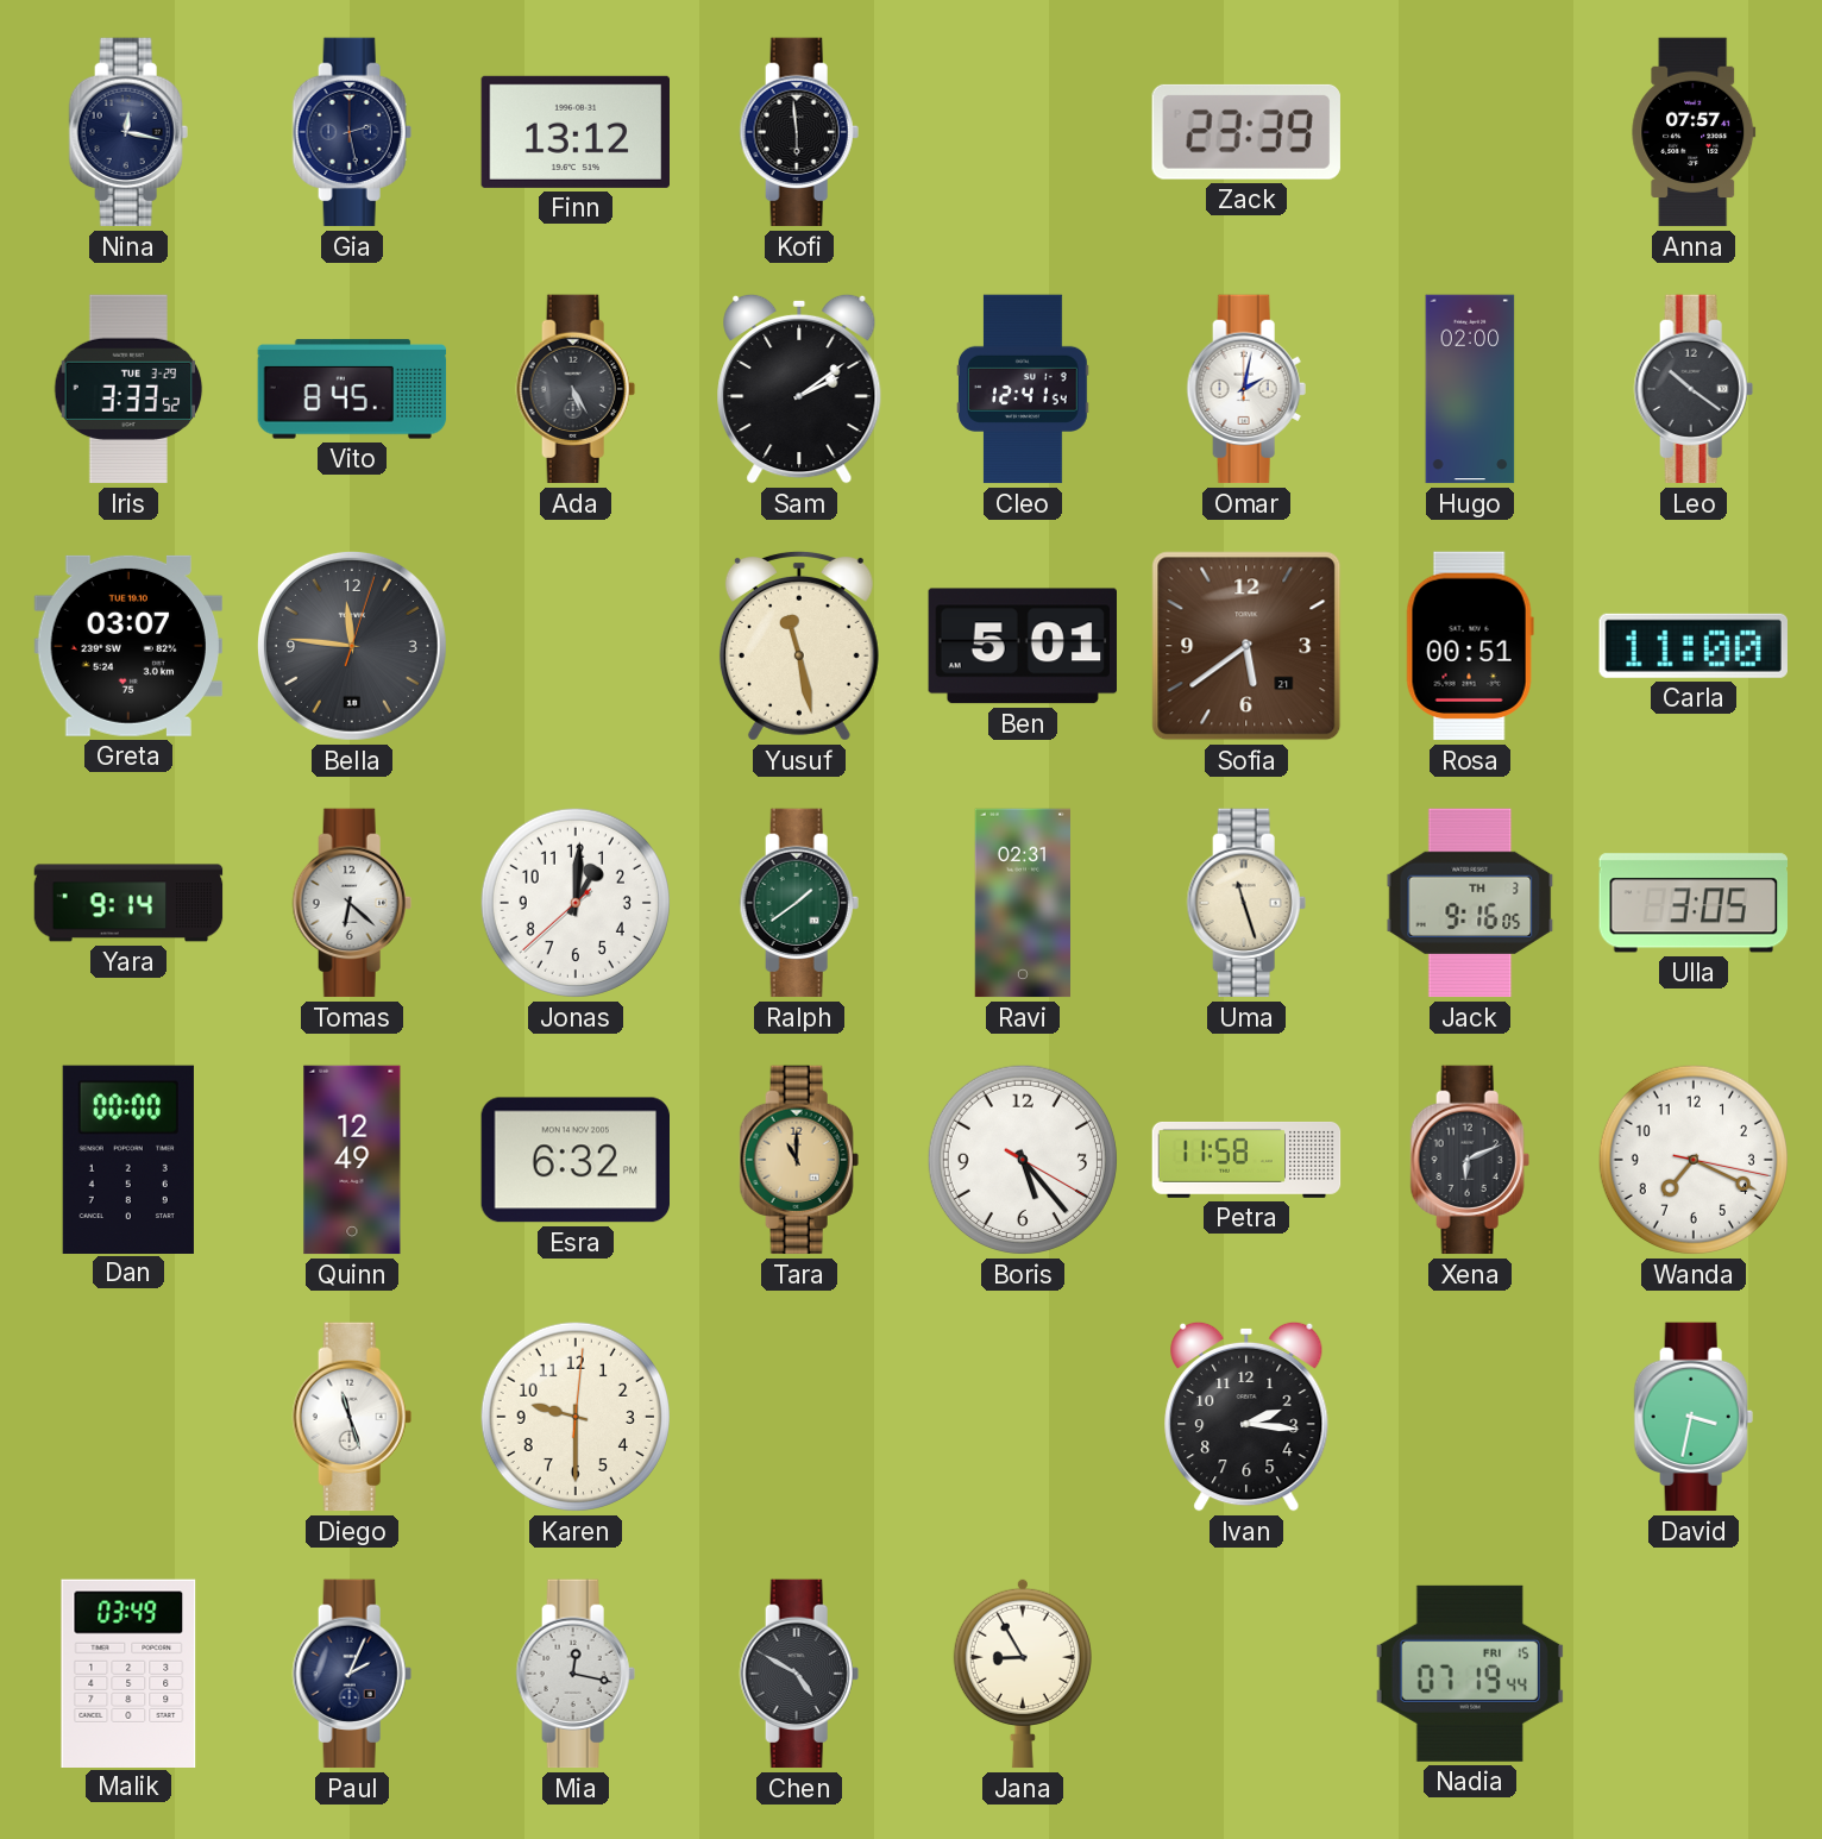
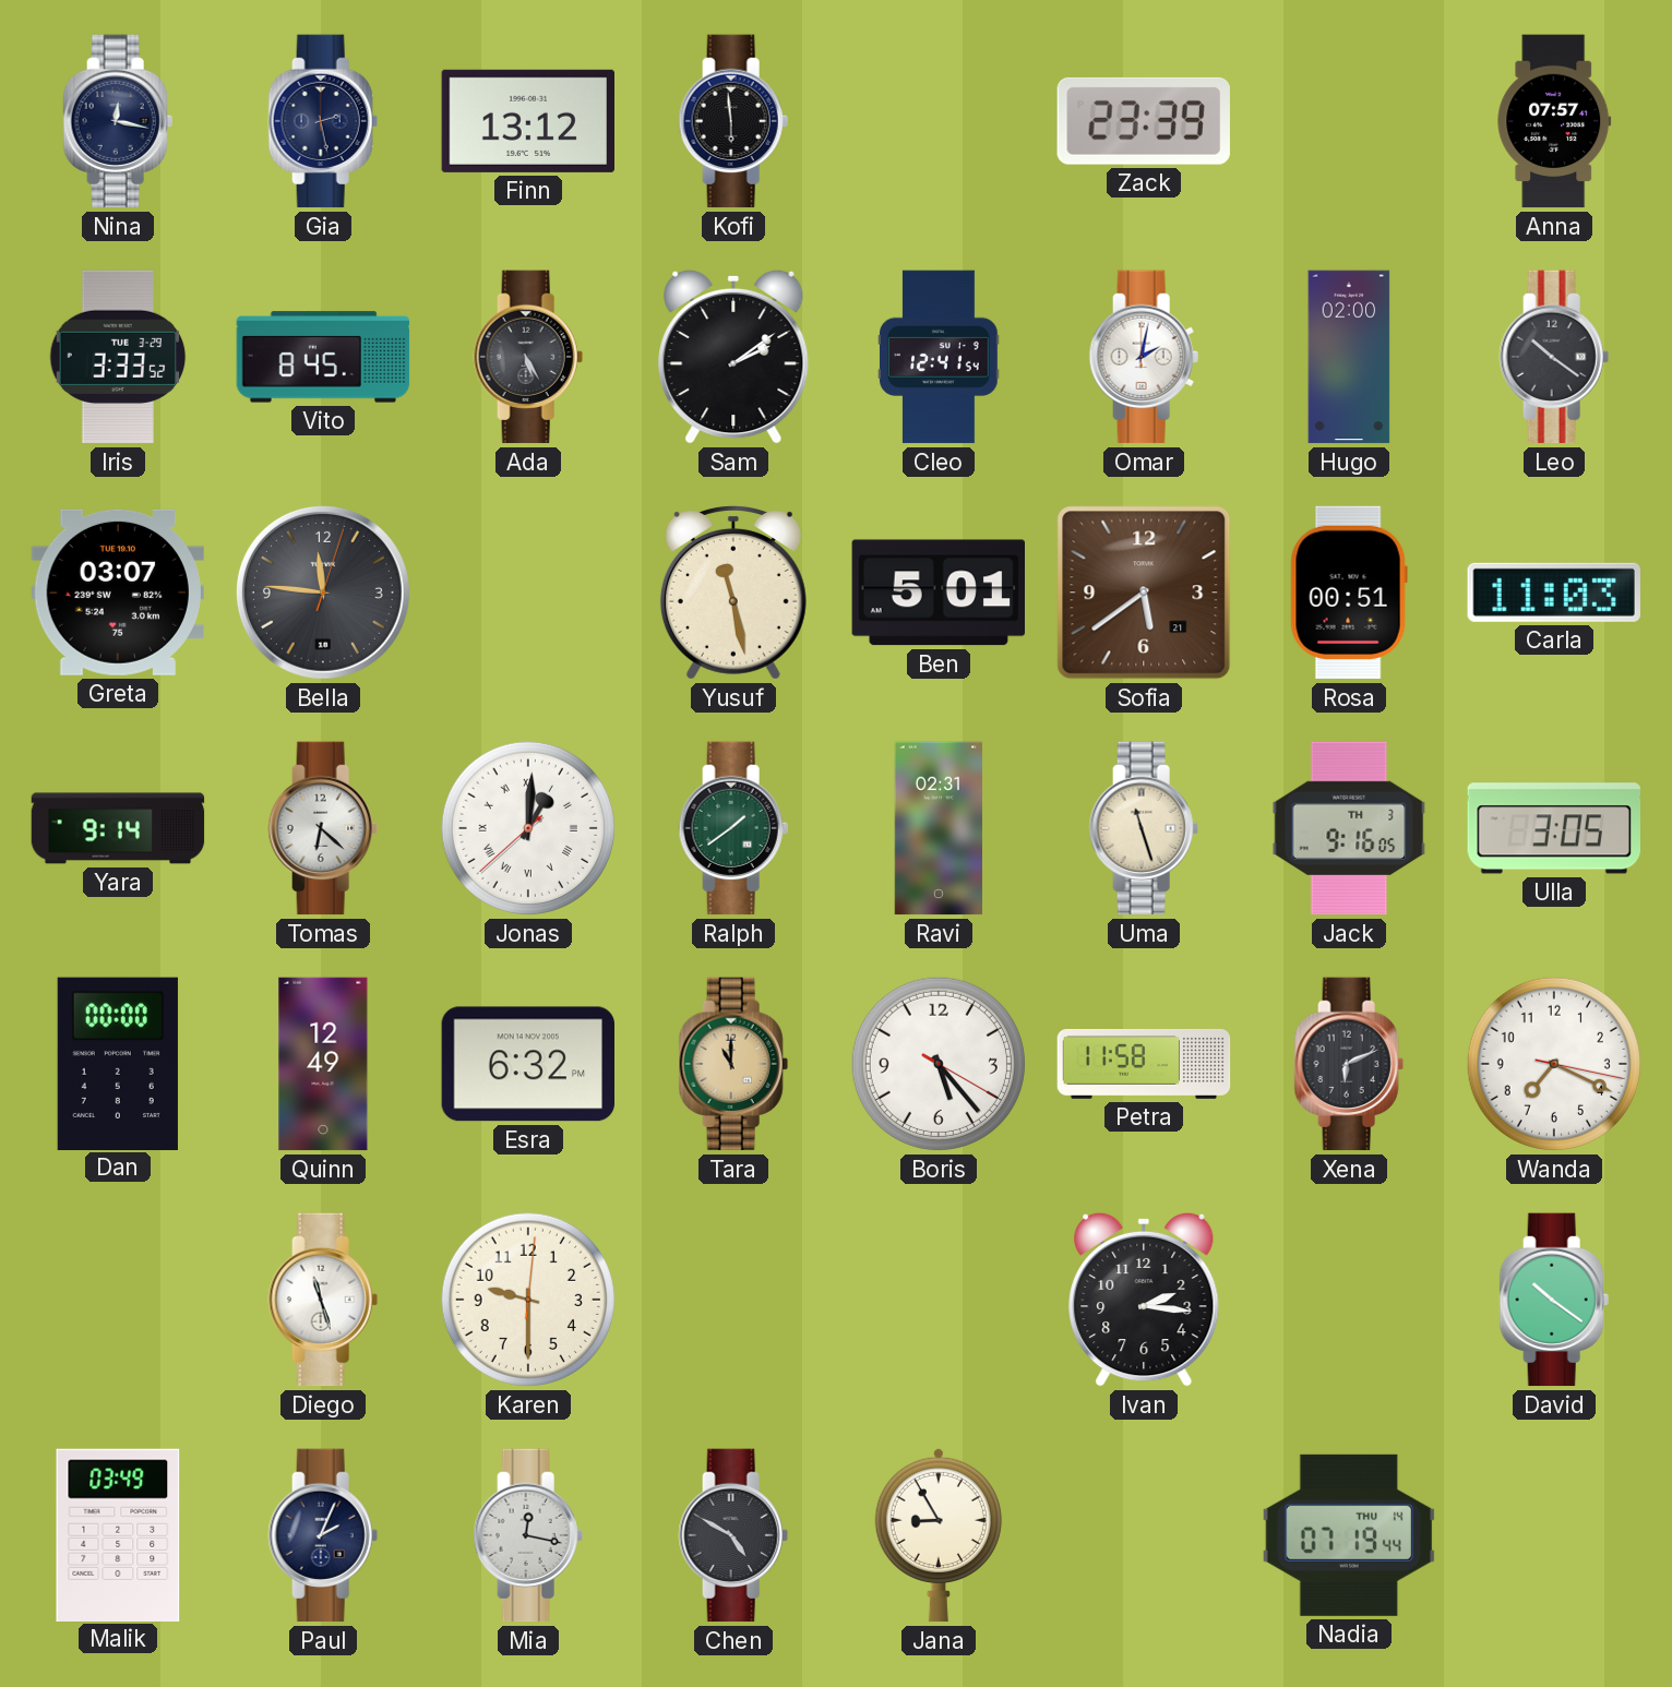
Carla: 11:00 -> 11:03 (1554, 593)
Jonas numerals: Arabic -> Roman (528, 828)
David: 3:32 -> 10:21 (1554, 1300)
Nadia date: FRI 15 -> THU 14 (1349, 1535)
